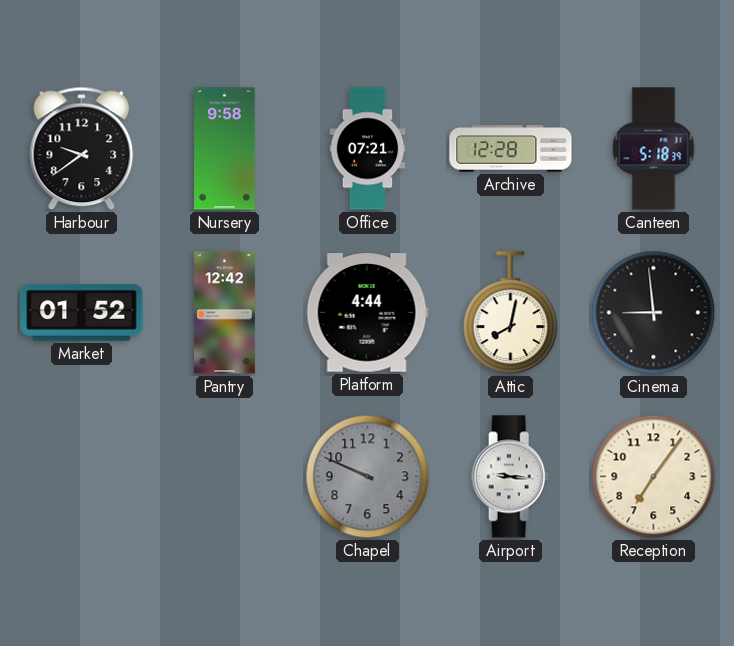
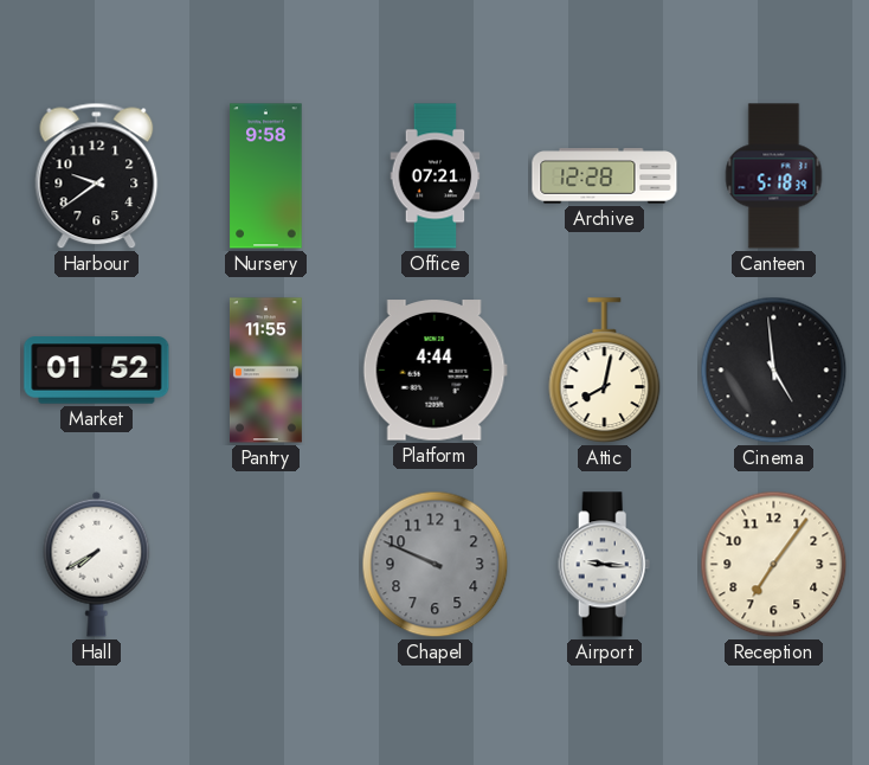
Pantry: 12:42 -> 11:55 (265, 371)
Cinema: 8:59 -> 4:59 (774, 371)
Hall: none -> 7:40 (97, 564)
